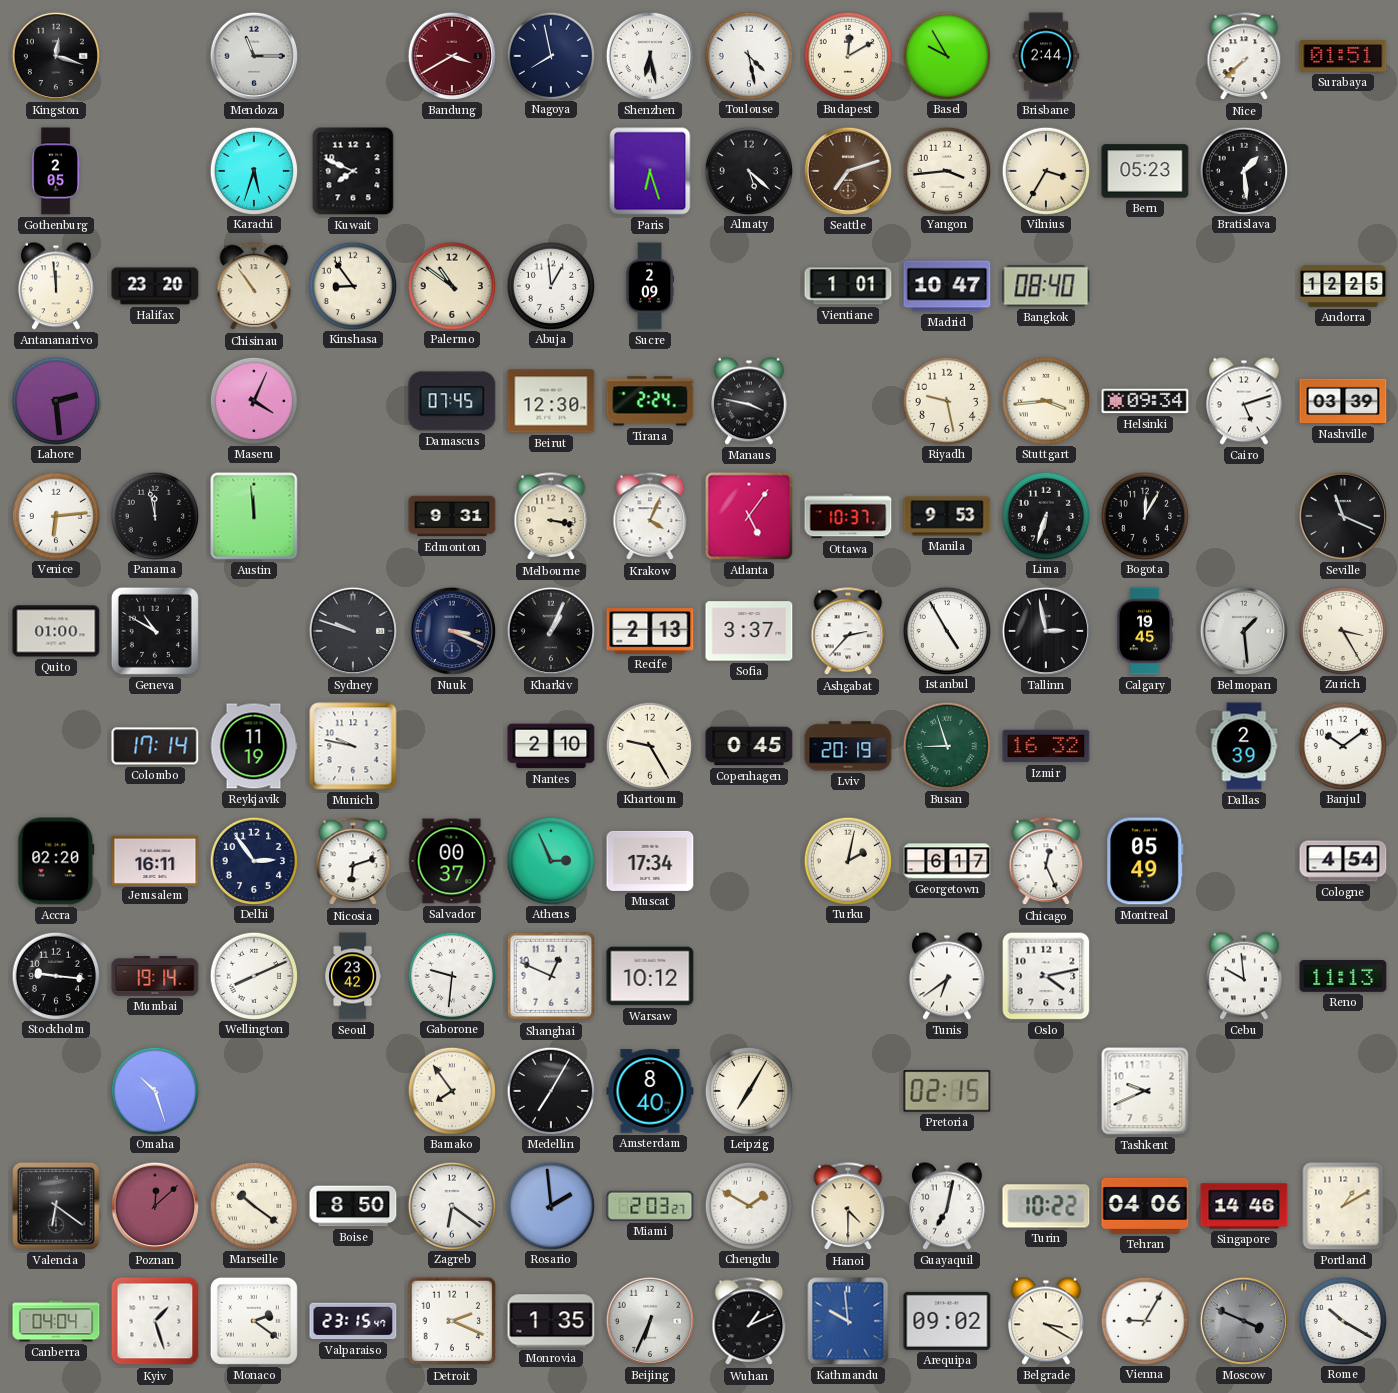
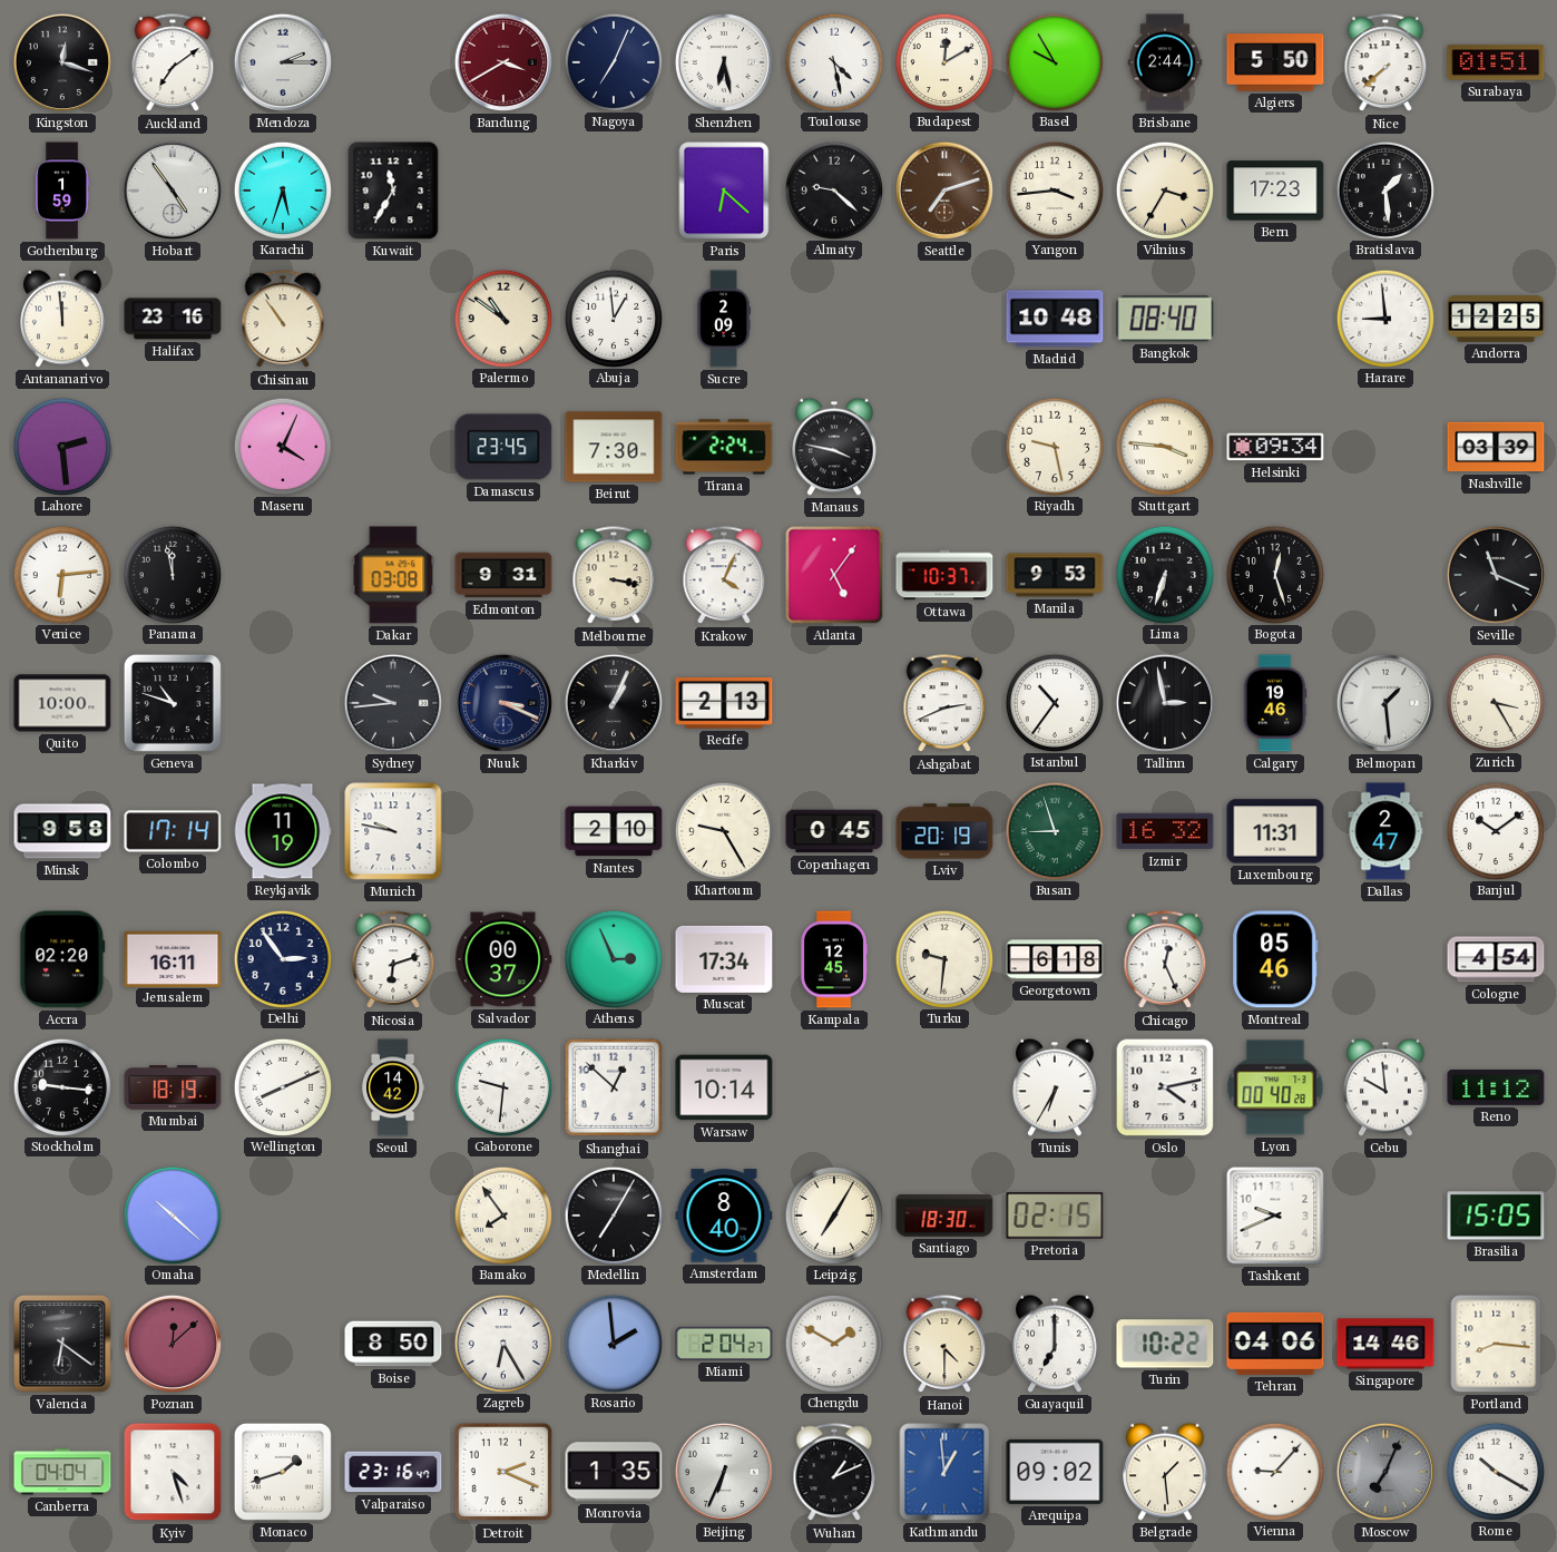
Auckland: none -> 7:09 (173, 64)
Mendoza: 11:15 -> 2:15 (283, 62)
Nagoya: 7:58 -> 7:04 (613, 61)
Algiers: none -> 5:50 (1275, 62)
Gothenburg: 2:05 -> 1:59 (62, 191)
Hobart: none -> 4:54 (173, 191)
Kuwait: 7:49 -> 11:35 (393, 191)
Paris: 6:27 -> 6:22 (724, 191)
Almaty: 5:22 -> 9:22 (833, 189)
Bern: 05:23 -> 17:23 (1275, 191)
Halifax: 23:20 -> 23:16 (173, 319)
Kinshasa: 8:54 -> none (352, 285)
Vientiane: 1:01 -> none (848, 286)
Madrid: 10:47 -> 10:48 (1055, 319)
Harare: none -> 8:59 (1384, 318)
Damascus: 07:45 -> 23:45 (503, 447)
Beirut: 12:30 -> 7:30 (614, 447)
Stuttgart: 3:44 -> 3:46 (1164, 446)
Cairo: 5:12 -> none (1245, 401)
Austin: 11:59 -> none (254, 516)
Dakar: none -> 03:08 (393, 575)
Bogota: 12:05 -> 12:27 (1274, 574)
Quito: 01:00 -> 10:00 (62, 703)
Geneva: 10:50 -> 10:48 (173, 703)
Sydney: 9:48 -> 9:44 (393, 703)
Sofia: 3:37 -> none (749, 631)
Ashgabat: 2:37 -> 2:41 (944, 704)
Istanbul: 4:55 -> 10:36 (1054, 702)
Calgary: 19:45 -> 19:46 (1275, 703)
Minsk: none -> 9:58 (62, 831)
Luxembourg: none -> 11:31 (1275, 831)
Dallas: 2:39 -> 2:47 (1385, 831)
Kampala: none -> 12:45 (835, 959)
Turku: 2:02 -> 9:31 (943, 958)
Georgetown: 6:17 -> 6:18 (1055, 959)
Montreal: 05:49 -> 05:46 (1275, 959)
Mumbai: 19:14 -> 18:19 (173, 1087)
Seoul: 23:42 -> 14:42 (393, 1087)
Shanghai: 12:49 -> 12:52 (614, 1087)
Warsaw: 10:12 -> 10:14 (724, 1087)
Tunis: 6:39 -> 6:35 (1056, 1087)
Lyon: none -> 00:40 (1275, 1087)
Reno: 11:13 -> 11:12 (1496, 1087)
Omaha: 10:27 -> 10:22 (172, 1214)
Santiago: none -> 18:30 (944, 1216)
Brasilia: none -> 15:05 (1496, 1216)
Marseille: 10:21 -> none (253, 1205)
Zagreb: 6:21 -> 6:25 (502, 1343)
Miami: 2:03 -> 2:04 (724, 1344)
Guayaquil: 7:02 -> 7:00 (1056, 1344)
Portland: 1:10 -> 8:16 (1496, 1344)
Kyiv: 1:27 -> 4:27 (173, 1472)
Monaco: 2:21 -> 1:42 (283, 1472)
Valparaiso: 23:15 -> 23:16 (393, 1472)
Kathmandu: 9:59 -> 12:59 (944, 1472)
Belgrade: 3:20 -> 1:29 (1166, 1472)
Vienna: 9:05 -> 9:07 (1274, 1471)
Moscow: 3:49 -> 7:04 (1385, 1472)
